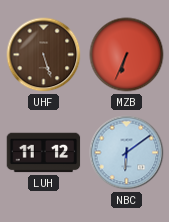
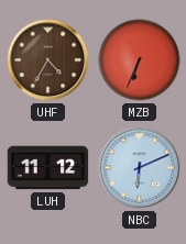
UHF: 5:27 -> 4:35 (48, 60)
NBC: 6:09 -> 6:11 (140, 168)
